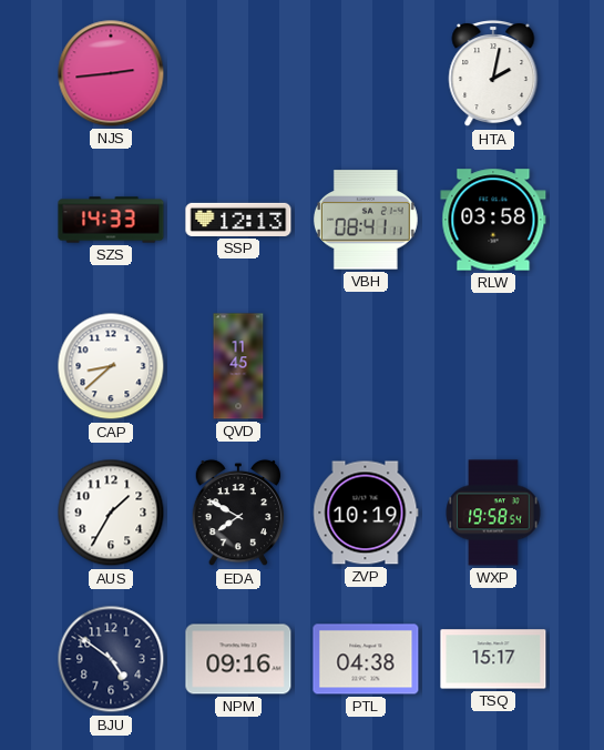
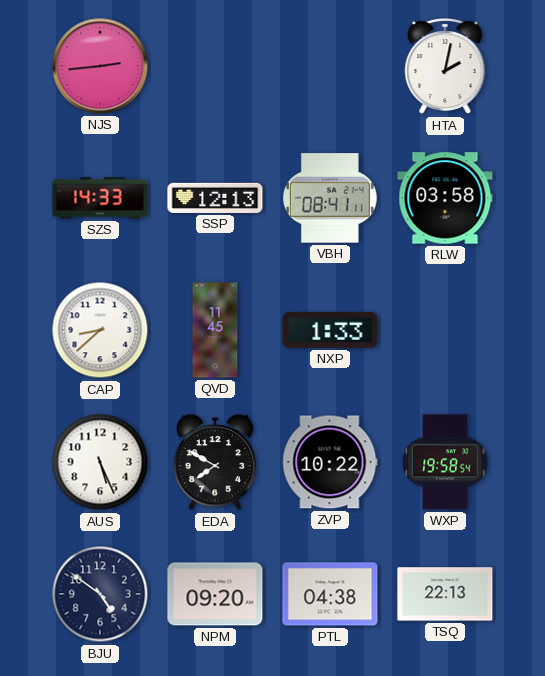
NXP: none -> 1:33 (330, 330)
AUS: 1:35 -> 5:26 (100, 462)
ZVP: 10:19 -> 10:22 (330, 462)
NPM: 09:16 -> 09:20 (215, 594)
TSQ: 15:17 -> 22:13 (445, 594)
